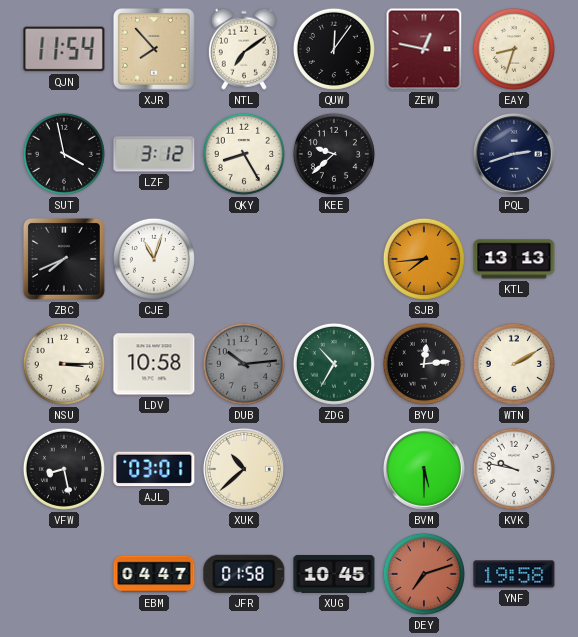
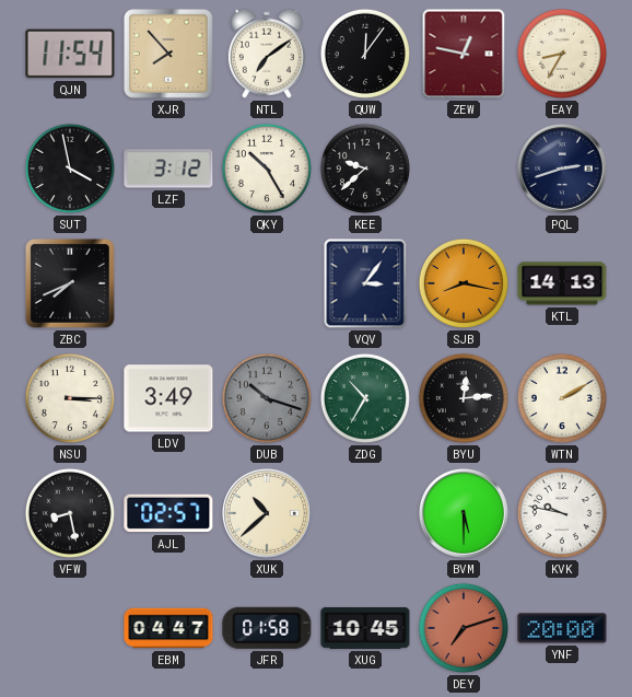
EAY: 8:33 -> 8:35 (562, 54)
QKY: 8:25 -> 10:25 (267, 169)
CJE: 11:03 -> none (154, 259)
VQV: none -> 3:06 (365, 283)
SJB: 7:44 -> 8:17 (464, 283)
KTL: 13:13 -> 14:13 (562, 283)
LDV: 10:58 -> 3:49 (168, 398)
DUB: 10:14 -> 10:18 (267, 398)
AJL: 03:01 -> 02:57 (168, 513)
YNF: 19:58 -> 20:00 (562, 628)
